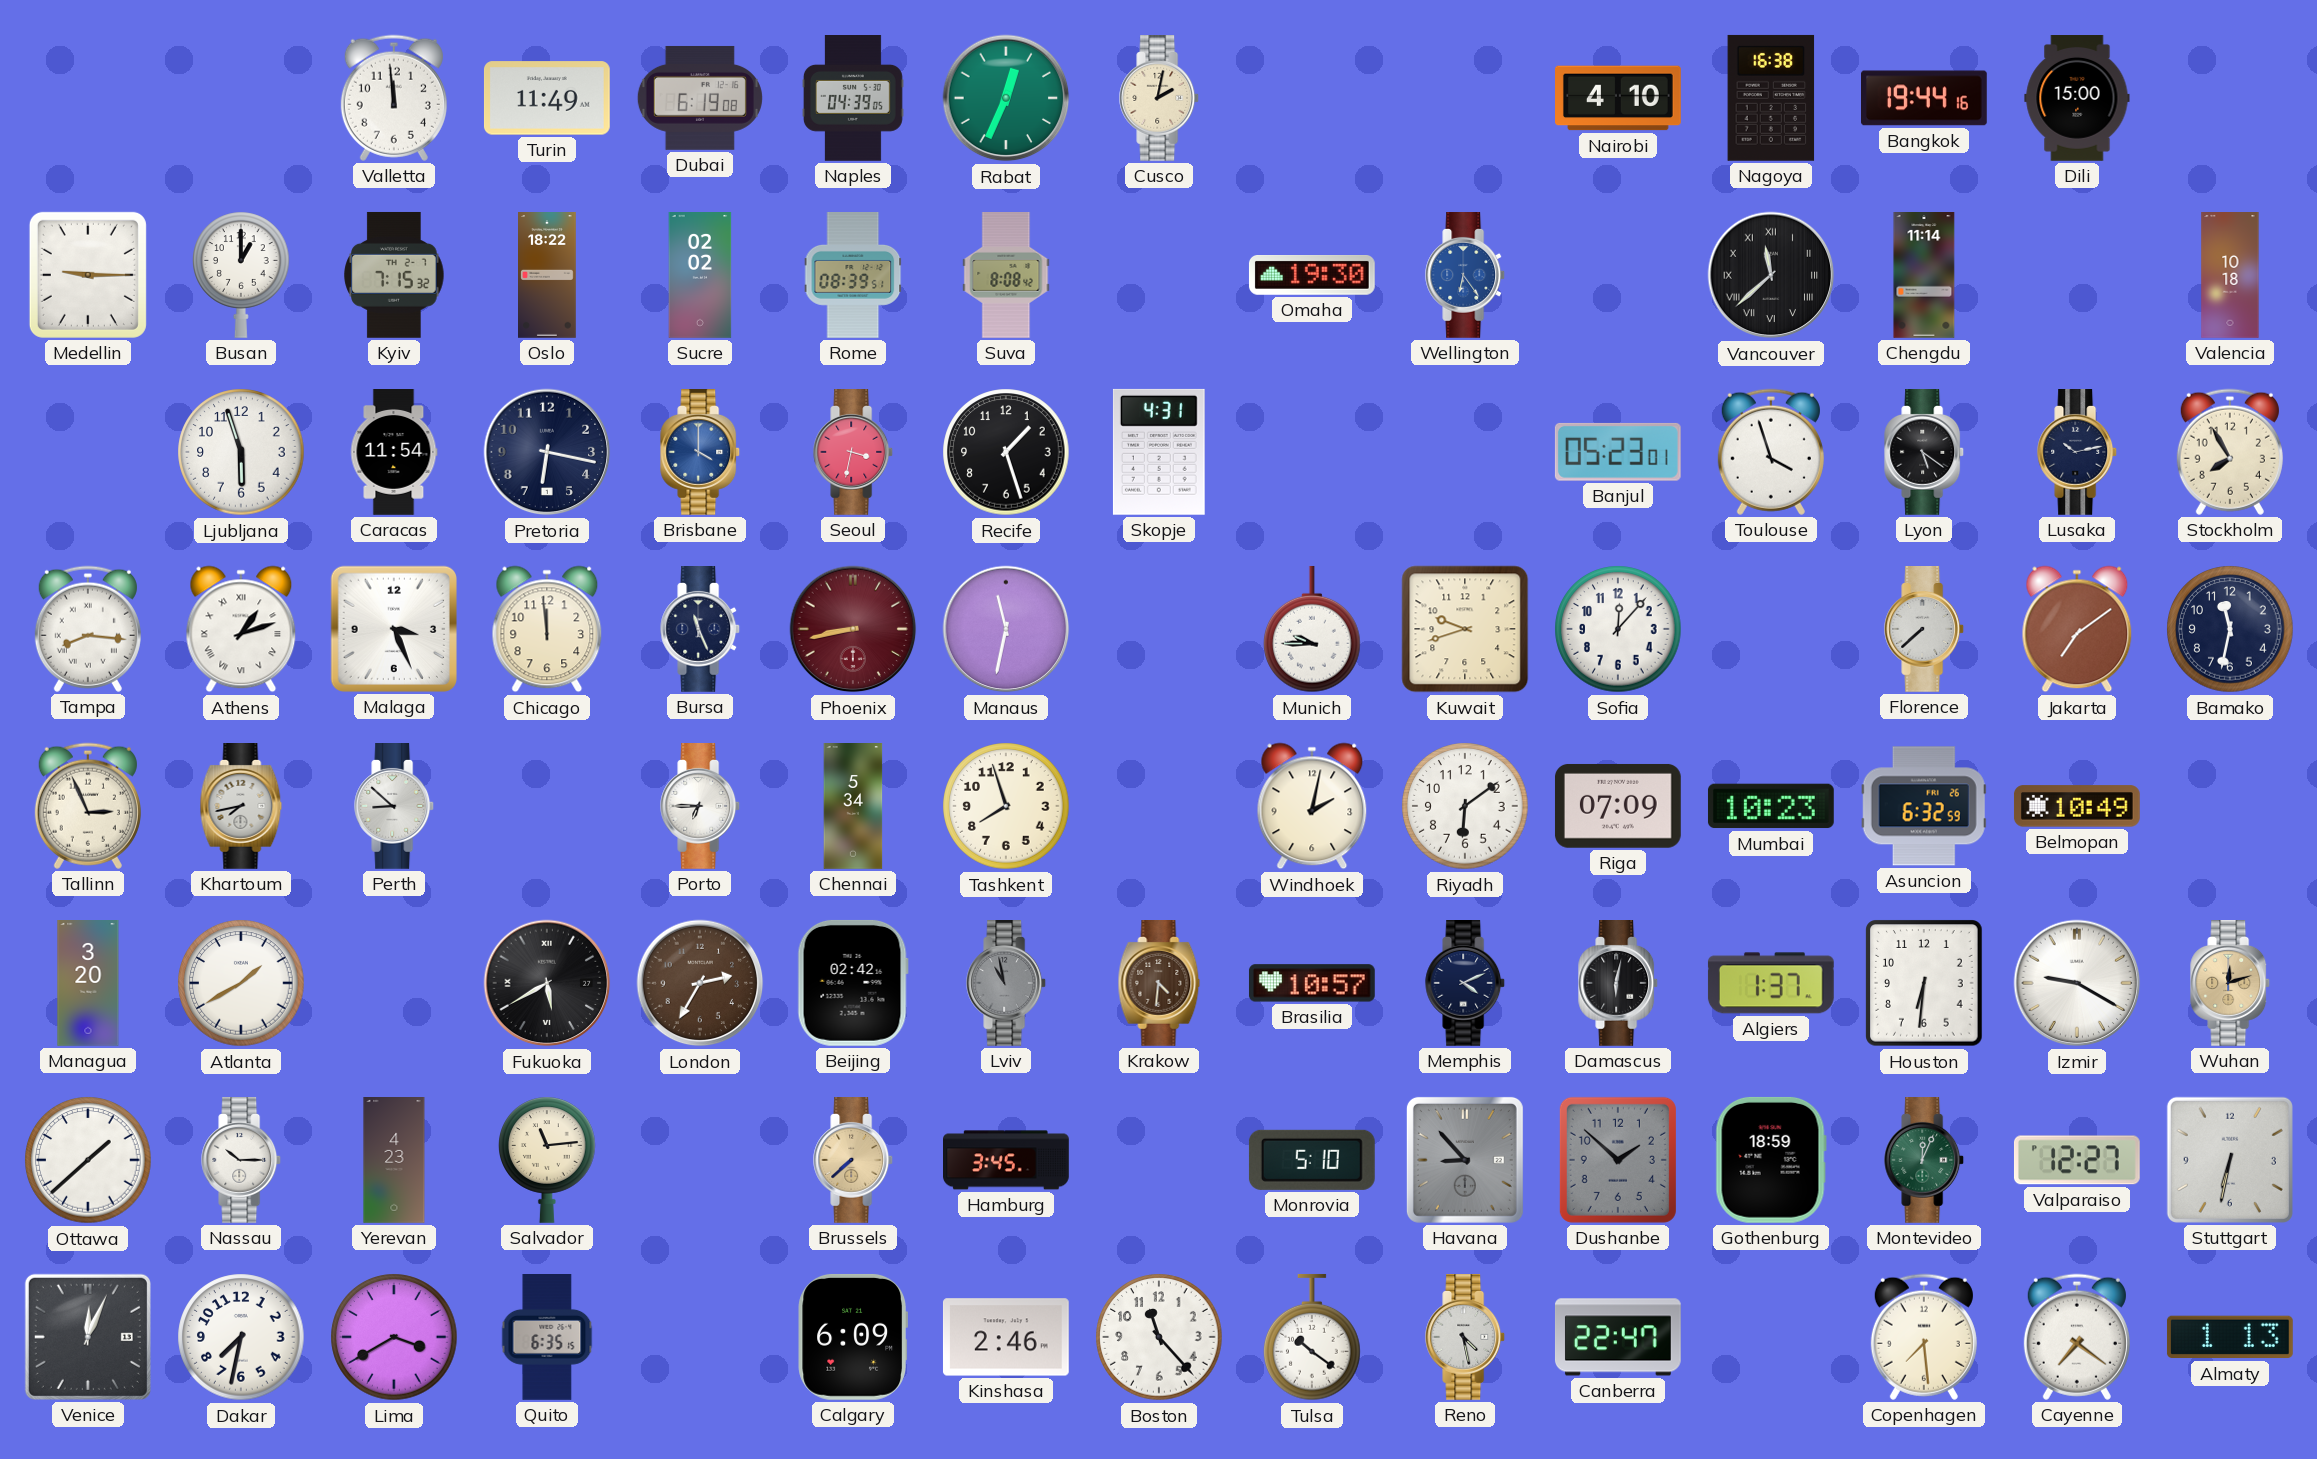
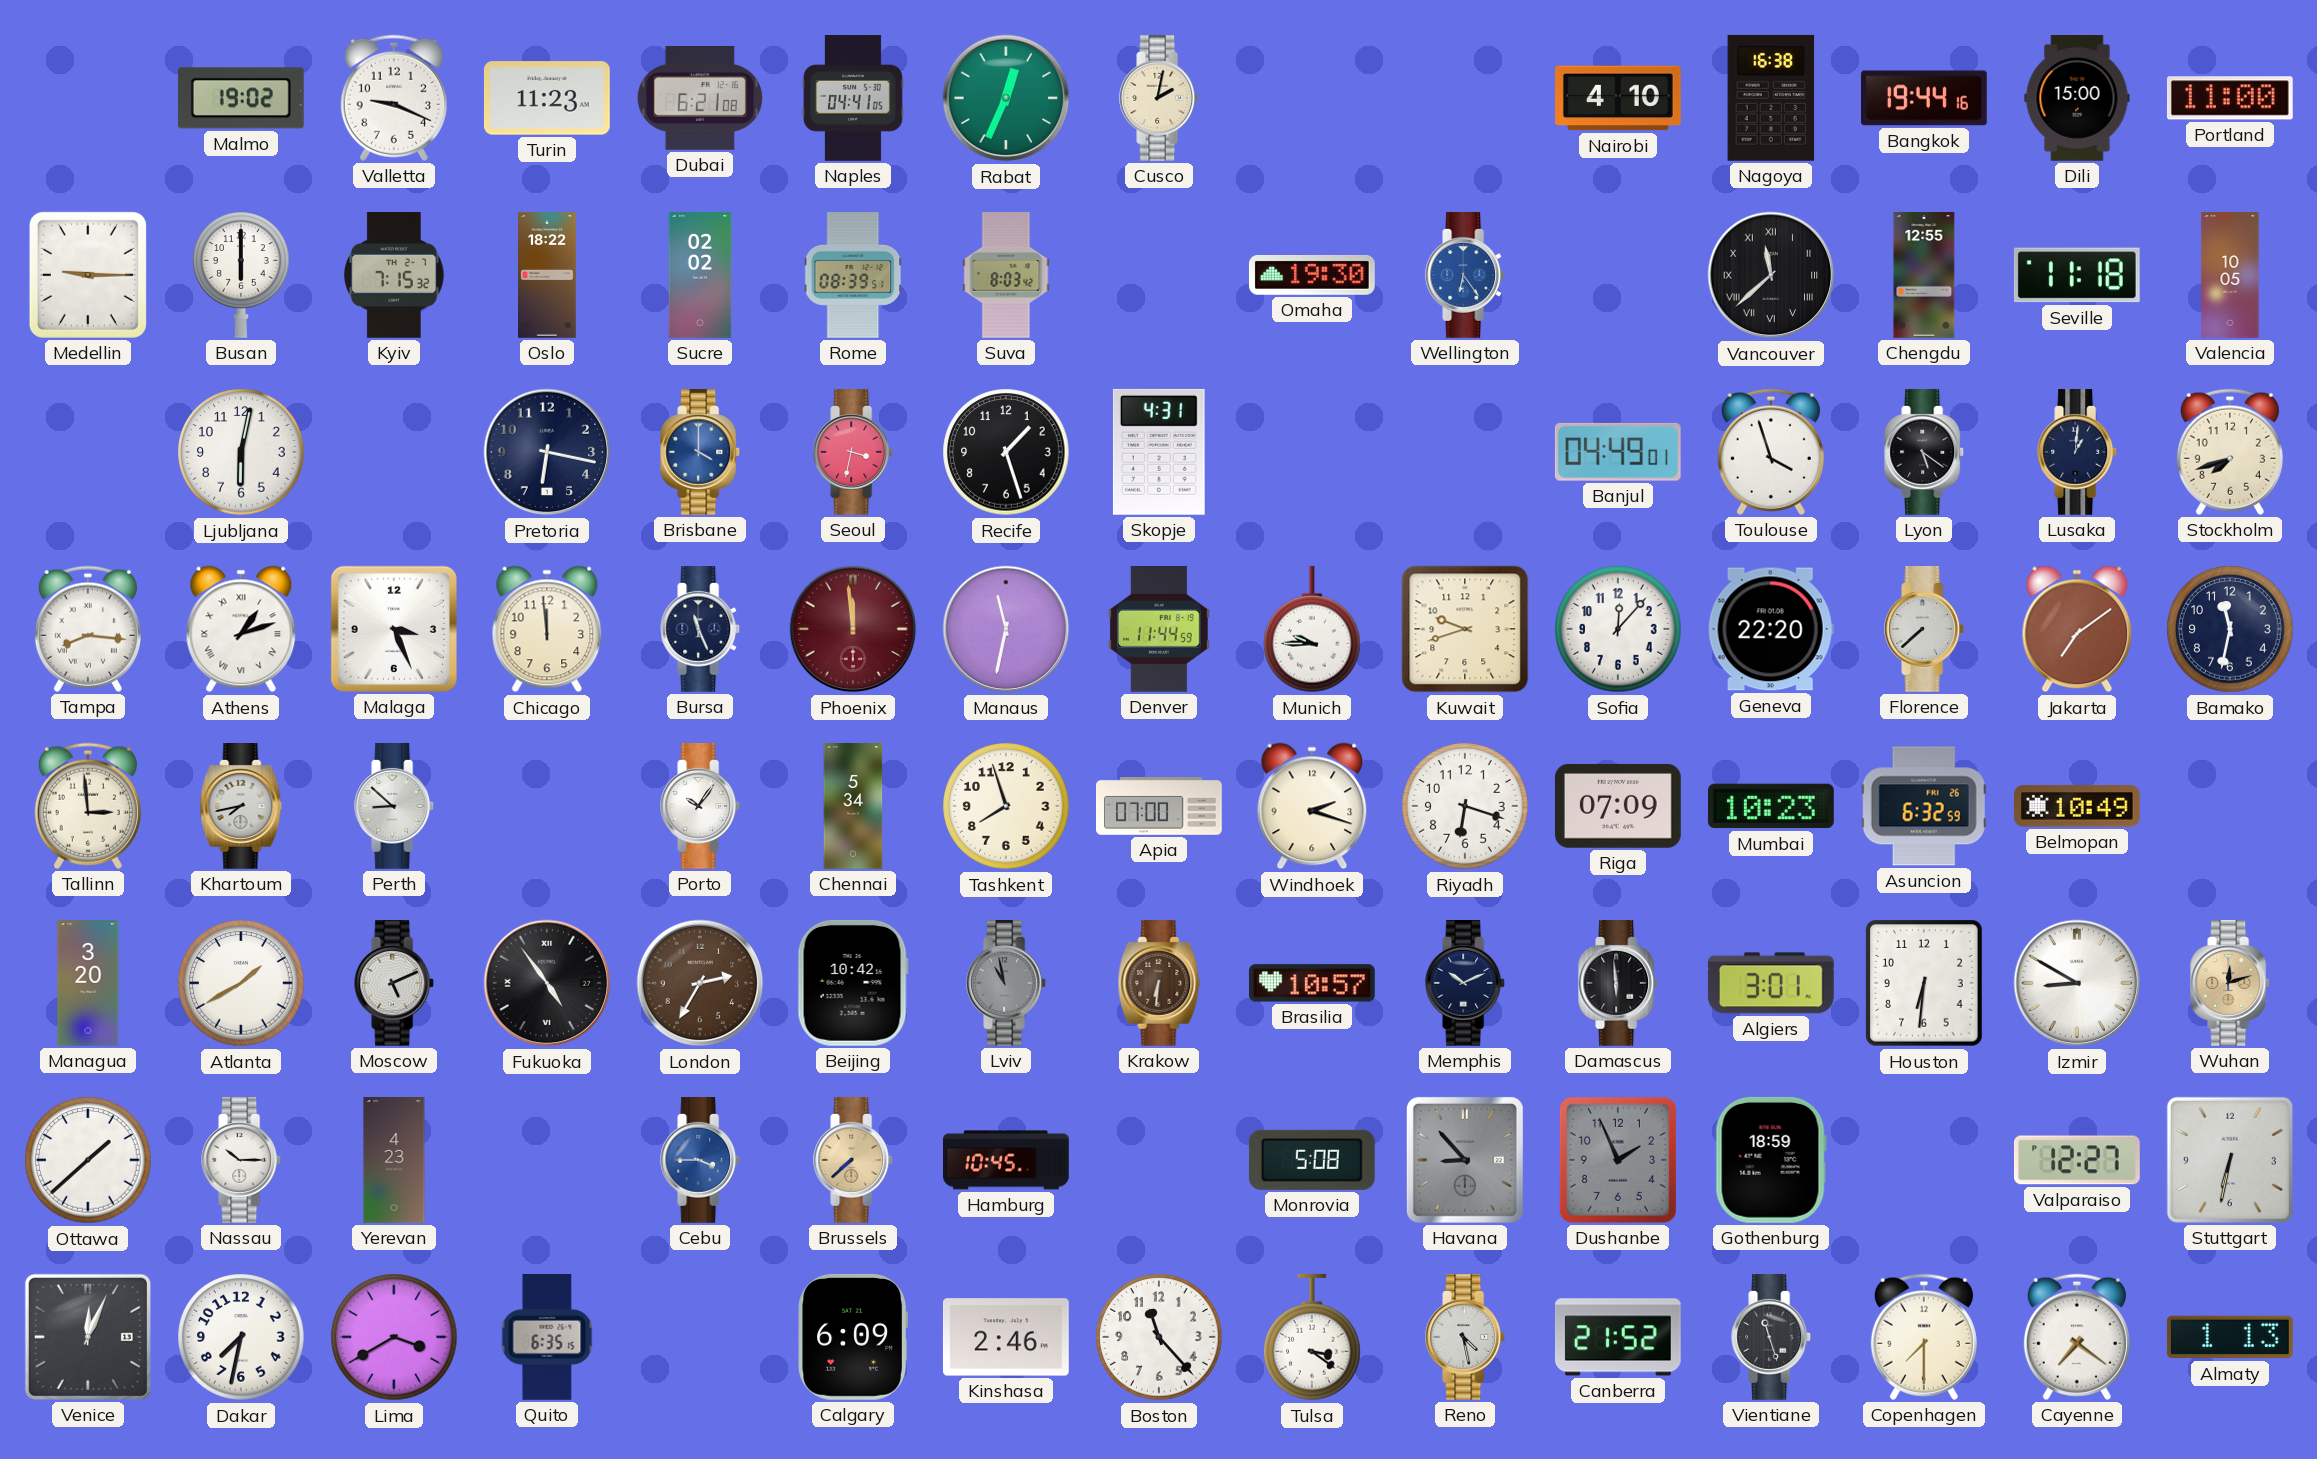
Malmo: none -> 19:02 (241, 98)
Valletta: 11:59 -> 9:19 (394, 98)
Turin: 11:49 -> 11:23 (547, 98)
Dubai: 6:19 -> 6:21 (700, 98)
Naples: 04:39 -> 04:41 (853, 99)
Portland: none -> 11:00 (2230, 98)
Busan: 1:00 -> 6:00 (241, 275)
Suva: 8:08 -> 8:03 (1006, 276)
Chengdu: 11:14 -> 12:55 (1924, 276)
Seville: none -> 11:18 (2077, 275)
Valencia: 10:18 -> 10:05 (2230, 275)
Ljubljana: 5:57 -> 6:02 (241, 452)
Caracas: 11:54 -> none (394, 452)
Banjul: 05:23 -> 04:49 (1618, 452)
Lusaka: 10:13 -> 1:01 (2078, 453)
Stockholm: 7:55 -> 7:42 (2230, 452)
Phoenix: 8:43 -> 11:59 (853, 629)
Denver: none -> 11:44 (1159, 629)
Geneva: none -> 22:20 (1771, 629)
Tallinn: 2:56 -> 2:59 (88, 806)
Porto: 6:45 -> 10:06 (701, 807)
Apia: none -> 07:00 (1160, 807)
Windhoek: 2:02 -> 2:18 (1312, 806)
Riyadh: 6:09 -> 6:18 (1465, 806)
Moscow: none -> 5:11 (395, 984)
Fukuoka: 5:40 -> 4:54 (547, 983)
Beijing: 02:42 -> 10:42 (853, 983)
Krakow: 4:31 -> 6:31 (1159, 984)
Memphis: 4:11 -> 10:11 (1466, 984)
Damascus: 6:02 -> 5:59 (1619, 984)
Algiers: 1:37 -> 3:01 (1771, 983)
Izmir: 9:20 -> 8:50 (2077, 983)
Salvador: 11:14 -> none (547, 1160)
Cebu: none -> 3:45 (701, 1161)
Hamburg: 3:45 -> 10:45 (1007, 1160)
Monrovia: 5:10 -> 5:08 (1312, 1160)
Dushanbe: 1:52 -> 1:56 (1618, 1160)
Montevideo: 12:04 -> none (1925, 1161)
Tulsa: 10:21 -> 3:21 (1312, 1338)
Canberra: 22:47 -> 21:52 (1618, 1337)
Vientiane: none -> 11:27 (1772, 1338)
Copenhagen: 7:29 -> 7:30 (1924, 1337)
